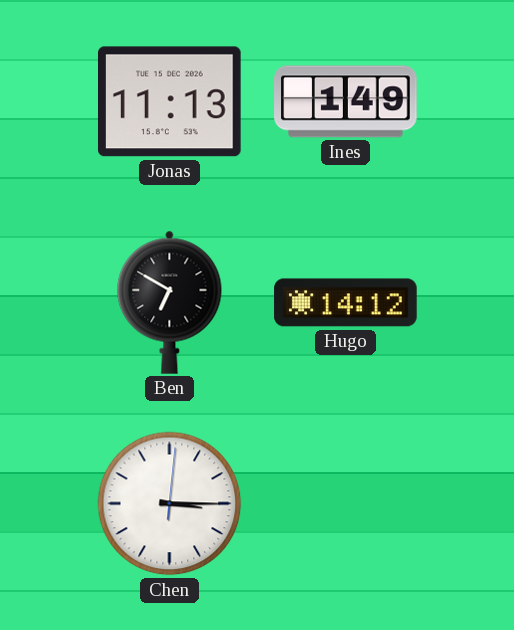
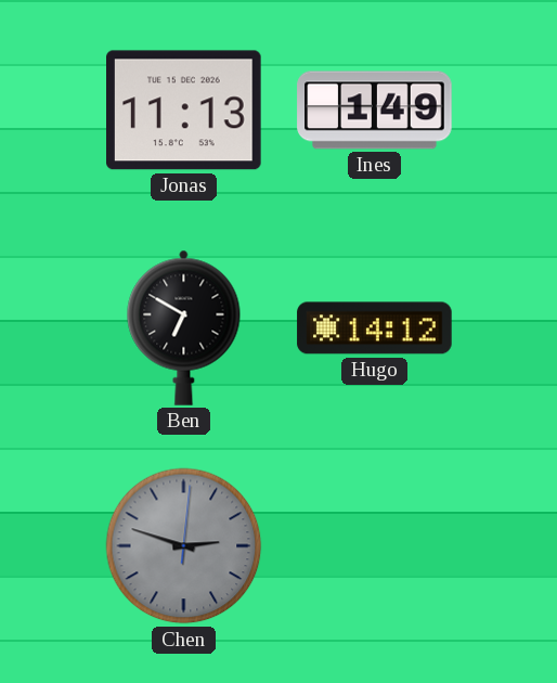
Chen: 3:15 -> 2:48 (184, 546)
Chen dial: white -> grey (184, 546)
